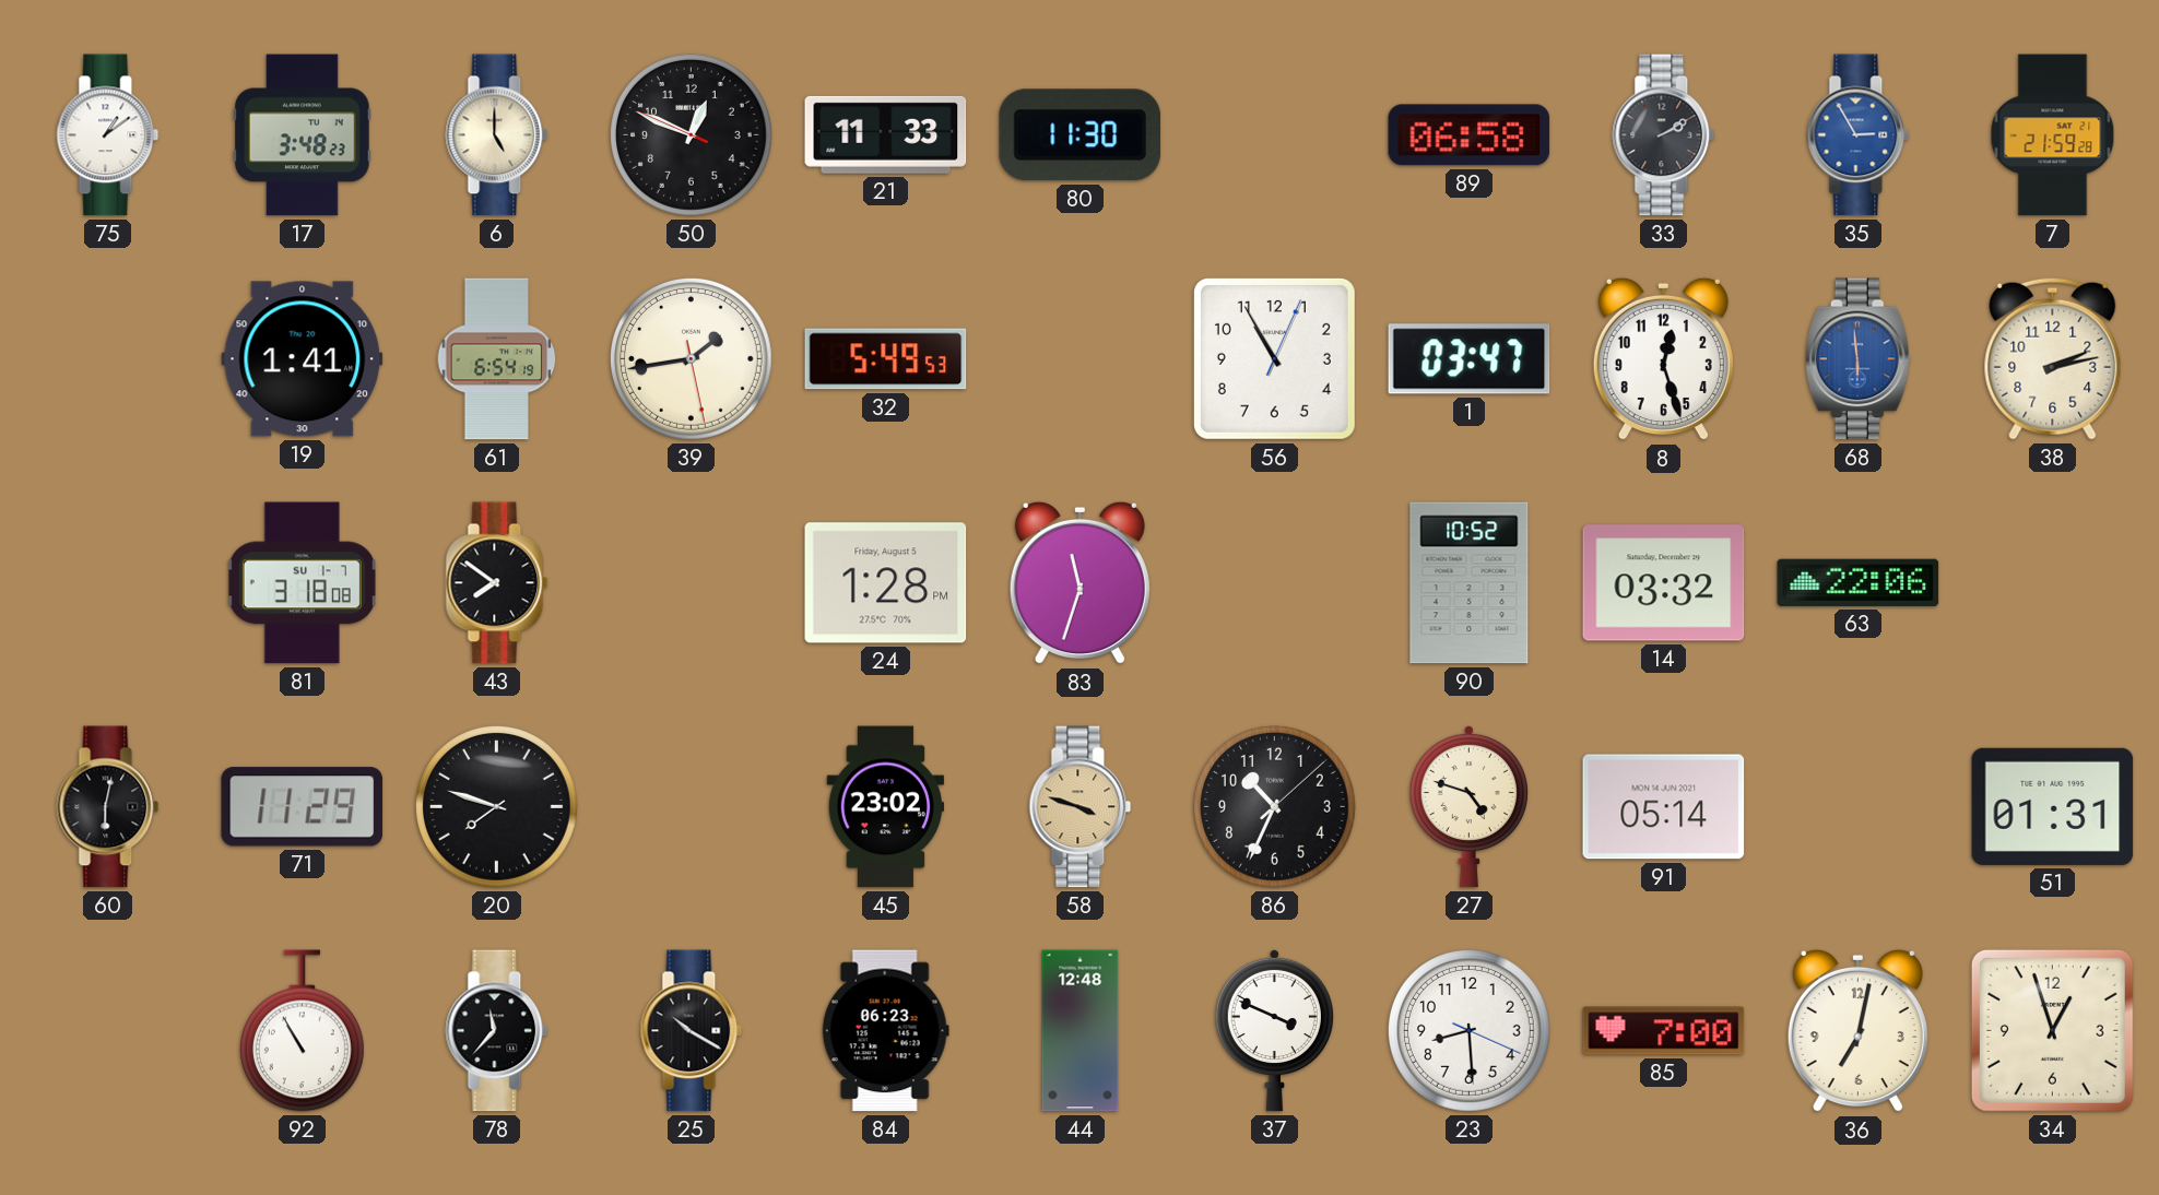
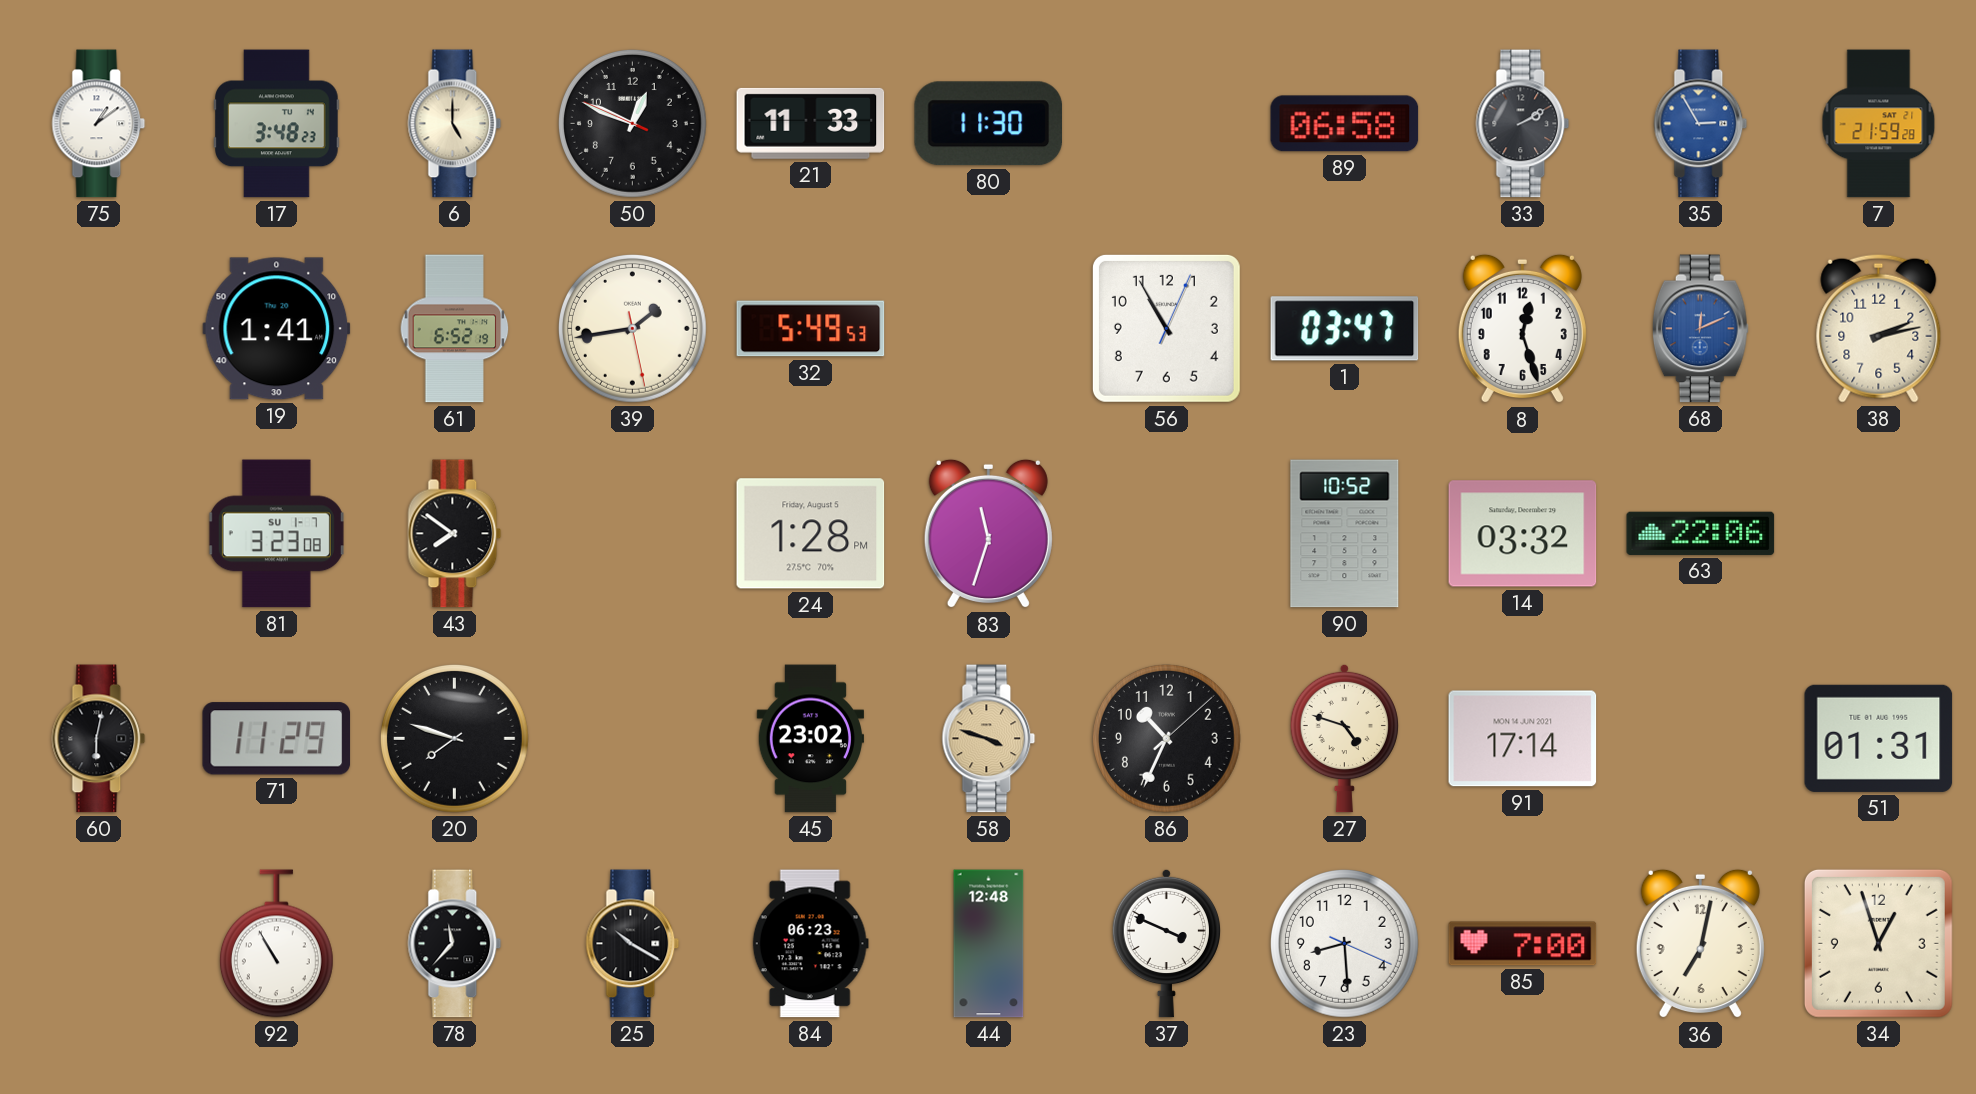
61: 6:54 -> 6:52 (455, 329)
68: 5:59 -> 12:11 (1700, 329)
81: 3:18 -> 3:23 (276, 534)
91: 05:14 -> 17:14 (1523, 739)
